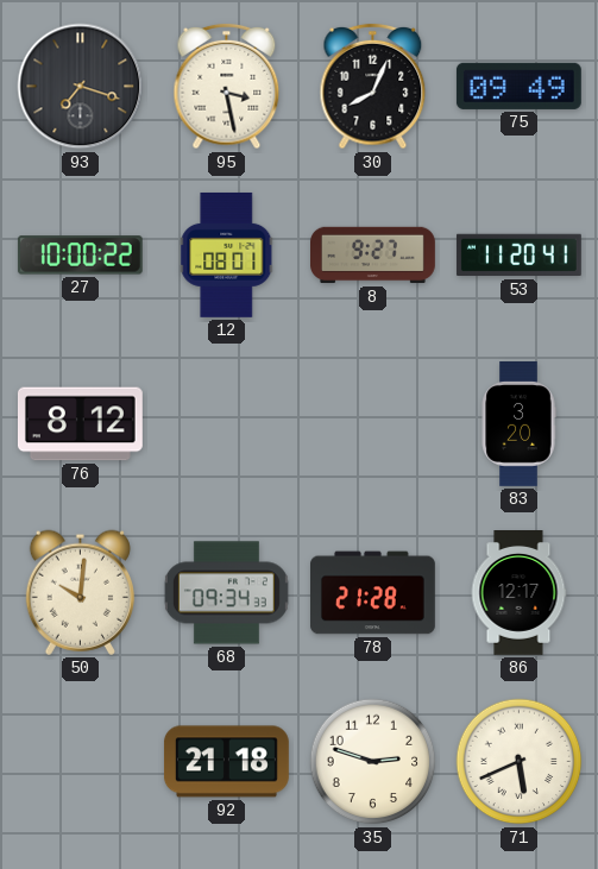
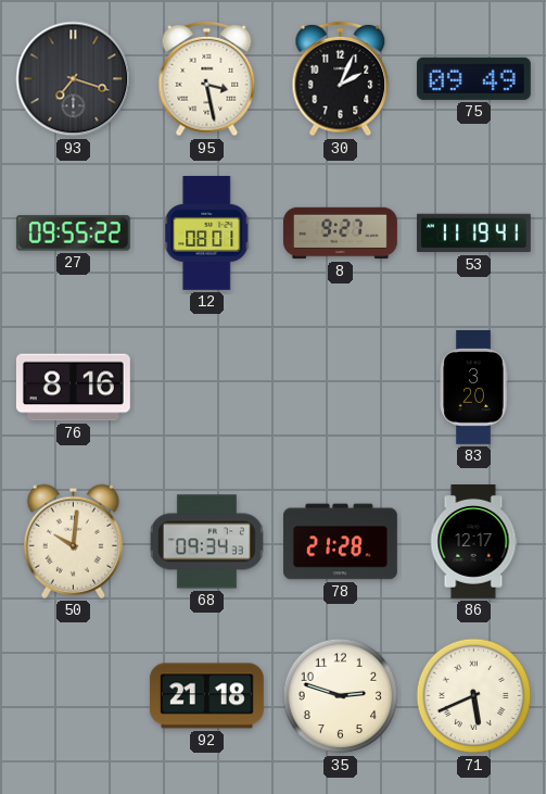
30: 8:04 -> 2:04 (341, 79)
27: 10:00 -> 09:55 (73, 234)
53: 11:20 -> 11:19 (473, 234)
76: 8:12 -> 8:16 (73, 388)
